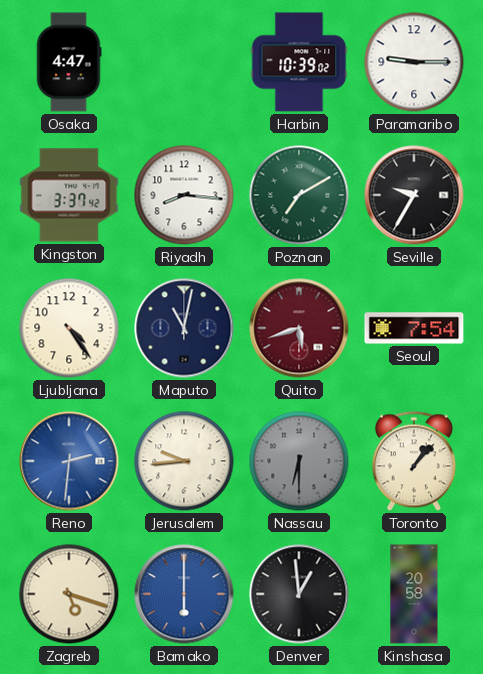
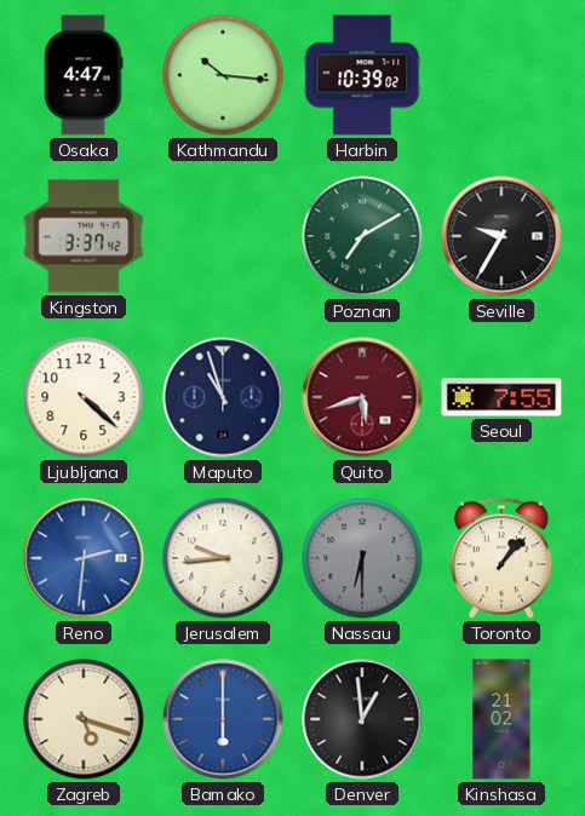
Kathmandu: none -> 10:16 (223, 75)
Paramaribo: 9:15 -> none (414, 62)
Riyadh: 8:16 -> none (184, 195)
Ljubljana: 4:24 -> 4:22 (84, 397)
Maputo: 11:02 -> 10:57 (223, 397)
Seoul: 7:54 -> 7:55 (501, 397)
Kinshasa: 20:58 -> 21:02 (501, 719)
